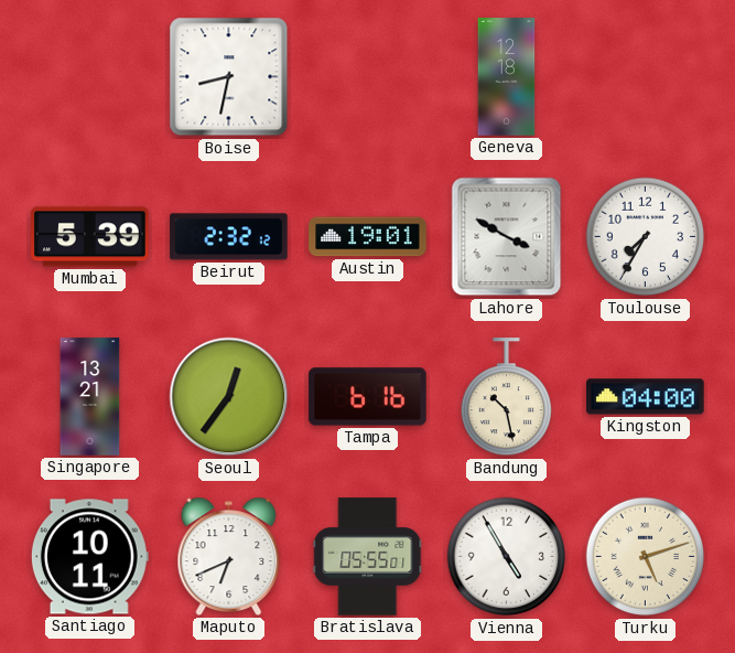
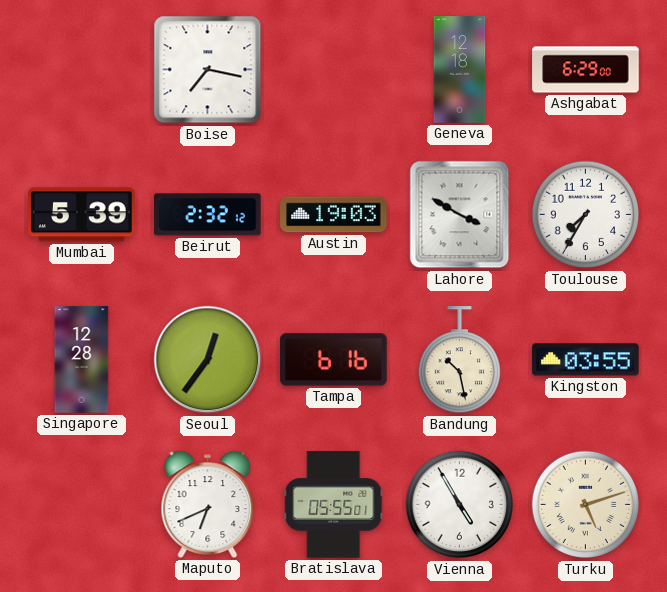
Boise: 8:32 -> 7:17 (208, 70)
Ashgabat: none -> 6:29 (586, 70)
Austin: 19:01 -> 19:03 (334, 215)
Singapore: 13:21 -> 12:28 (82, 360)
Kingston: 04:00 -> 03:55 (586, 360)
Santiago: 10:11 -> none (89, 557)
